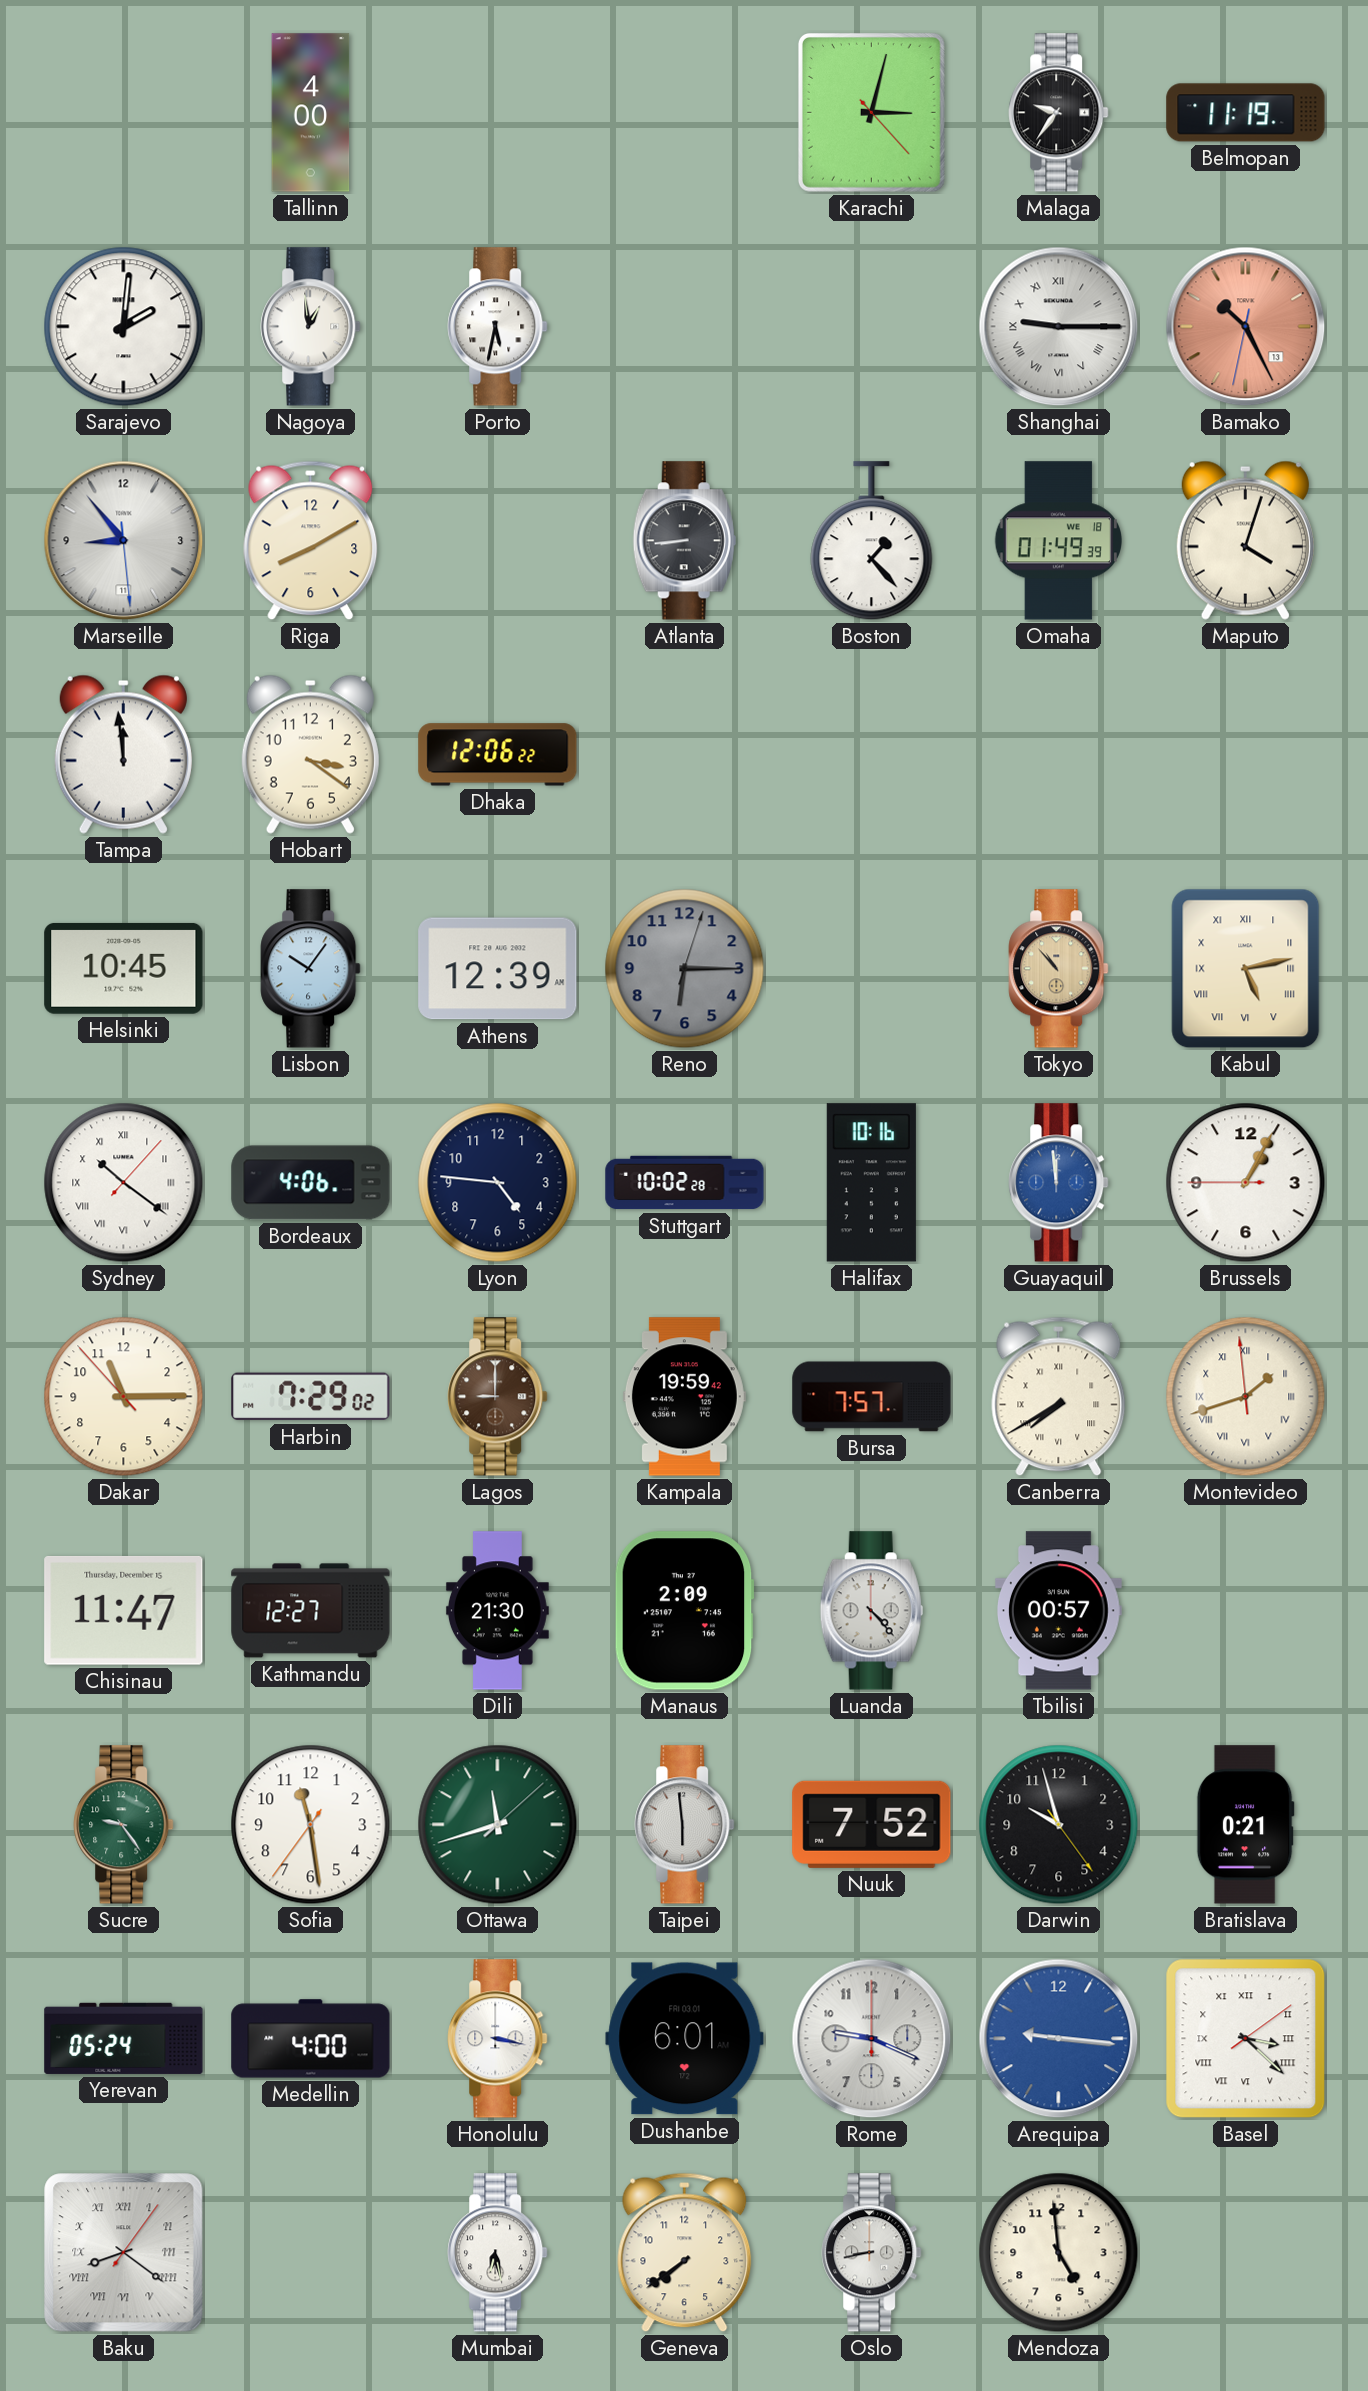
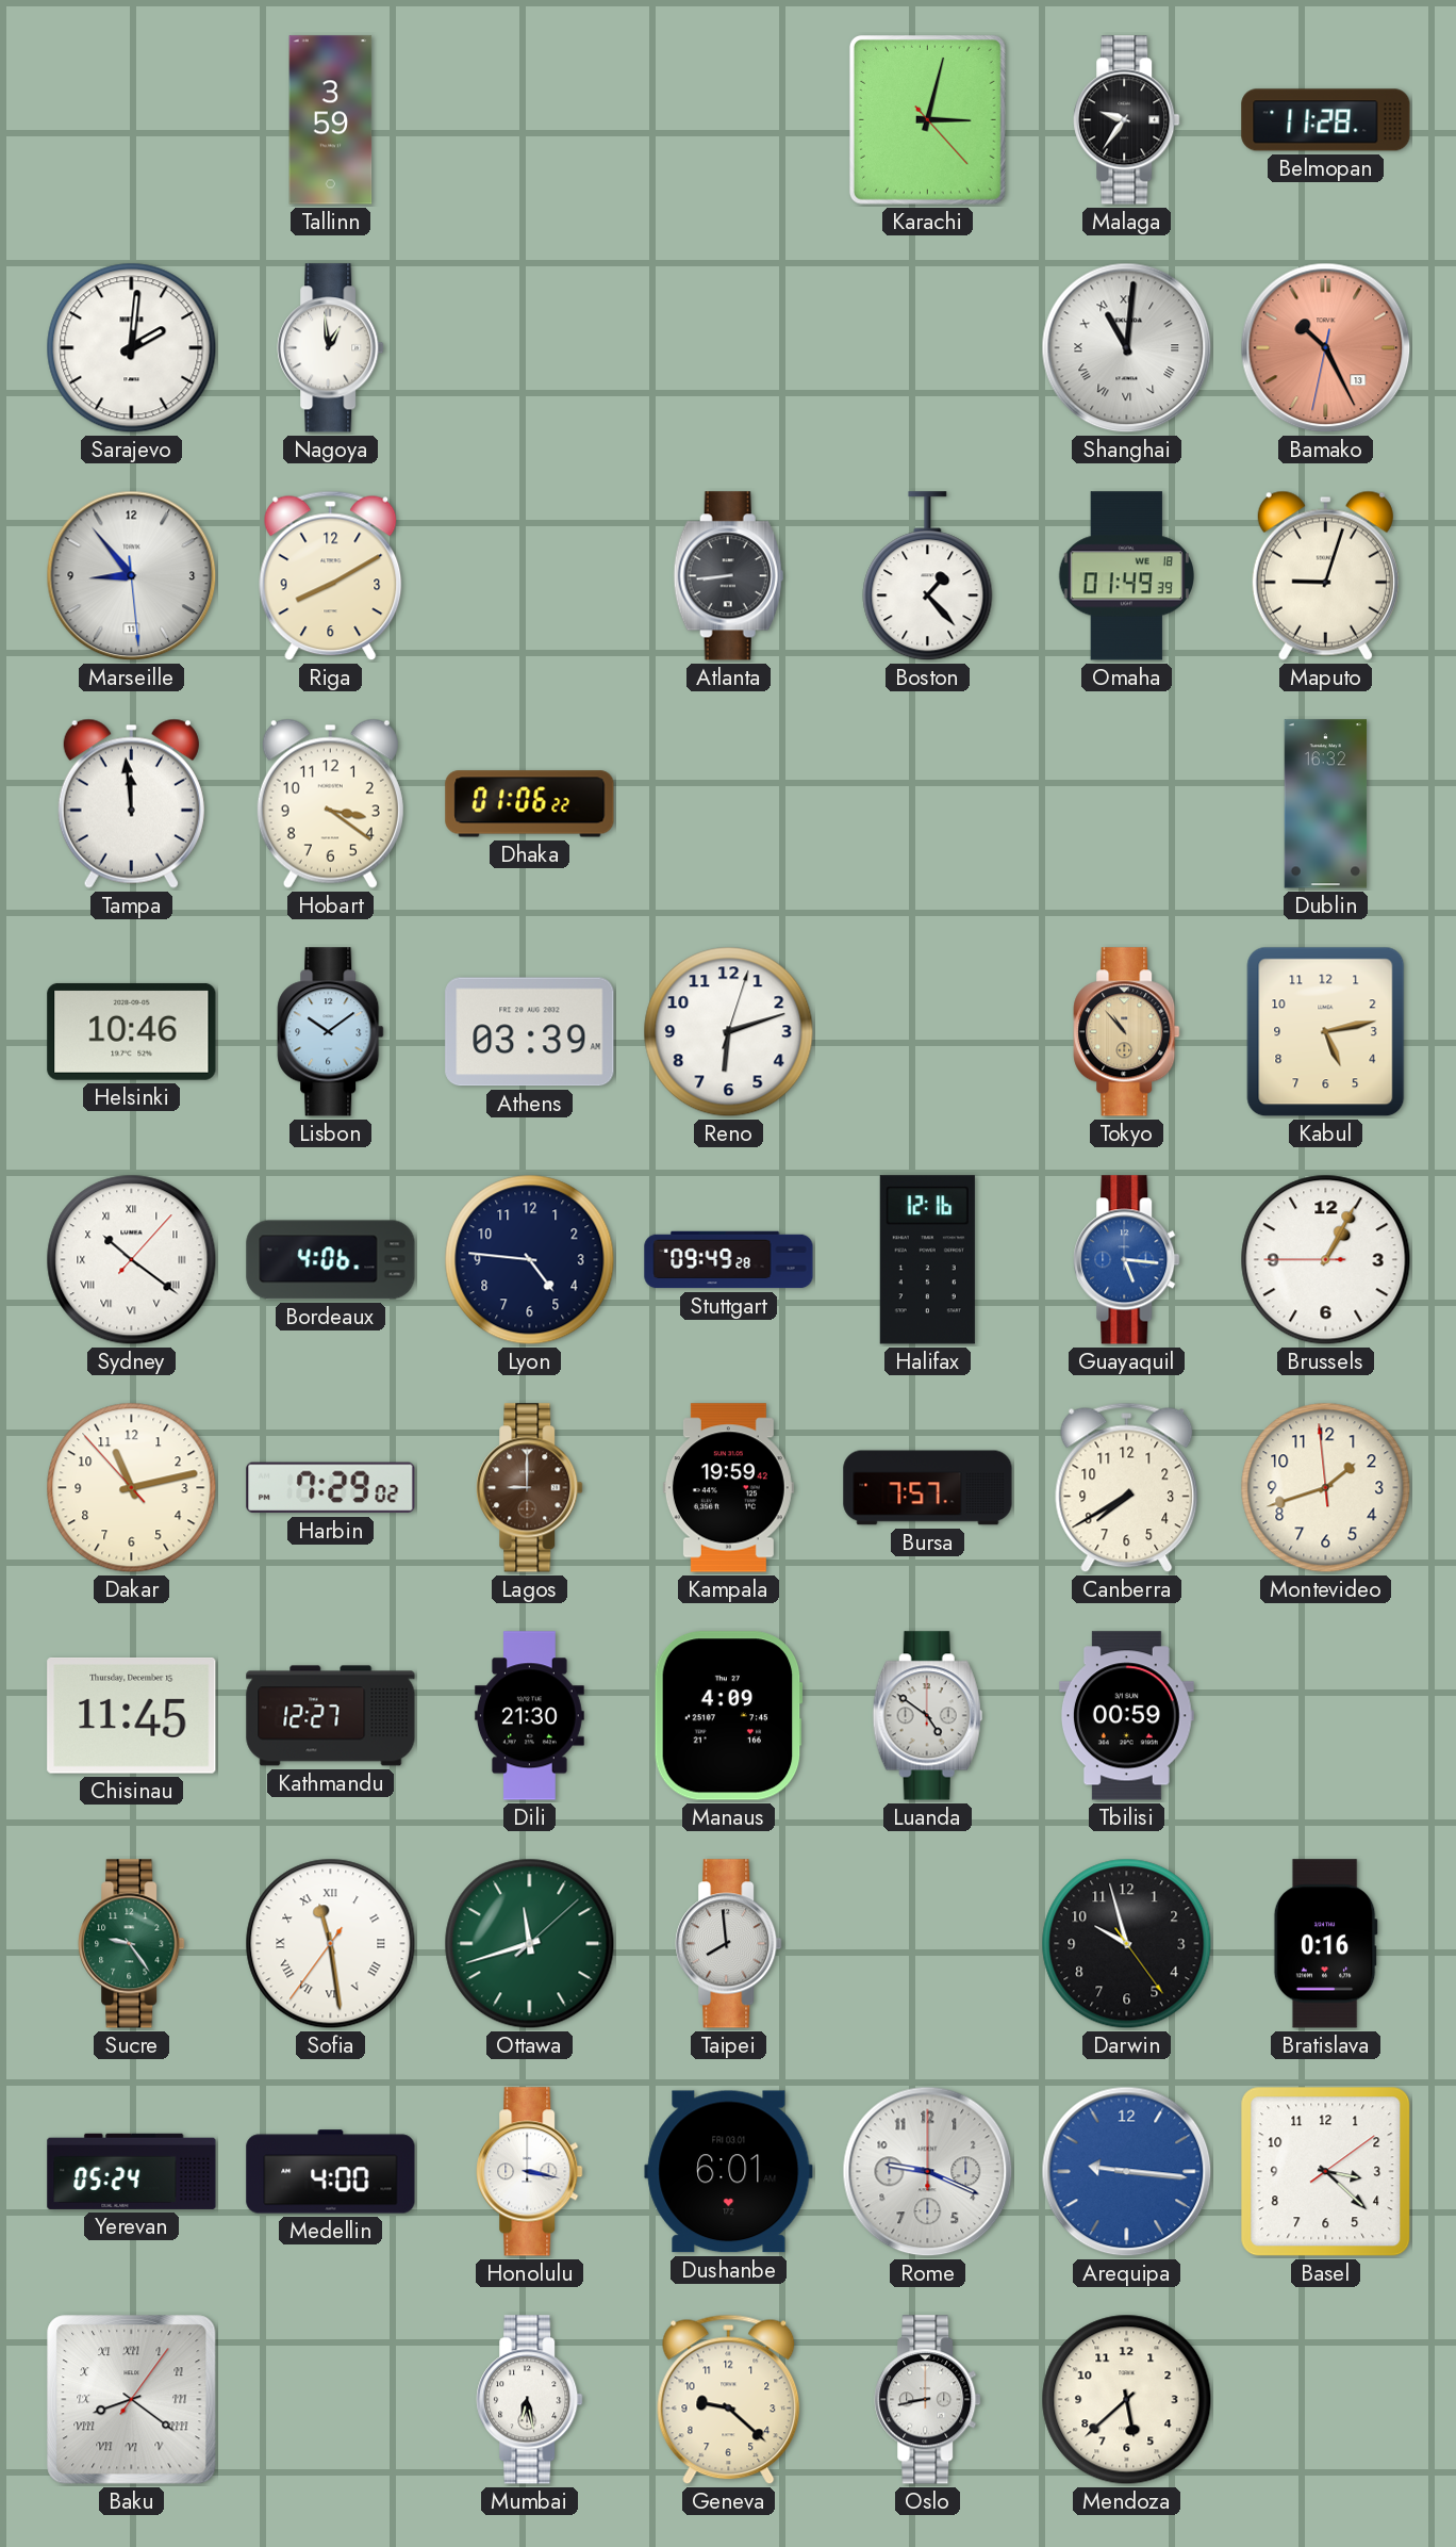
Tallinn: 4:00 -> 3:59 (331, 120)
Belmopan: 11:19 -> 11:28 (1326, 120)
Porto: 5:32 -> none (498, 327)
Shanghai: 9:15 -> 11:01 (1127, 348)
Maputo: 4:03 -> 9:03 (1325, 575)
Dhaka: 12:06 -> 01:06 (530, 804)
Dublin: none -> 16:32 (1326, 804)
Helsinki: 10:45 -> 10:46 (132, 1031)
Lisbon: 10:06 -> 10:09 (331, 1032)
Athens: 12:39 -> 03:39 (530, 1032)
Reno: 6:15 -> 6:12 (729, 1032)
Reno dial: grey -> white (729, 1032)
Kabul numerals: Roman -> Arabic (1326, 1032)
Stuttgart: 10:02 -> 09:49 (729, 1260)
Halifax: 10:16 -> 12:16 (927, 1260)
Guayaquil: 11:59 -> 5:16 (1127, 1260)
Dakar: 11:14 -> 11:12 (132, 1488)
Canberra numerals: Roman -> Arabic (1127, 1488)
Montevideo numerals: Roman -> Arabic (1326, 1488)
Chisinau: 11:47 -> 11:45 (132, 1715)
Manaus: 2:09 -> 4:09 (728, 1716)
Luanda: 4:23 -> 4:51 (927, 1716)
Tbilisi: 00:57 -> 00:59 (1126, 1716)
Sofia numerals: Arabic -> Roman (331, 1944)
Taipei: 5:59 -> 7:59 (729, 1944)
Nuuk: 7:52 -> none (872, 1824)
Bratislava: 0:21 -> 0:16 (1325, 1944)
Basel numerals: Roman -> Arabic (1326, 2172)
Geneva: 7:39 -> 9:22 (729, 2400)
Mendoza: 4:59 -> 5:38 (1127, 2400)
